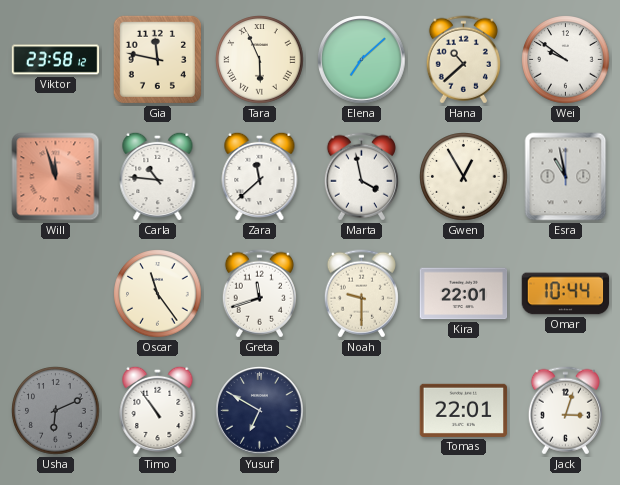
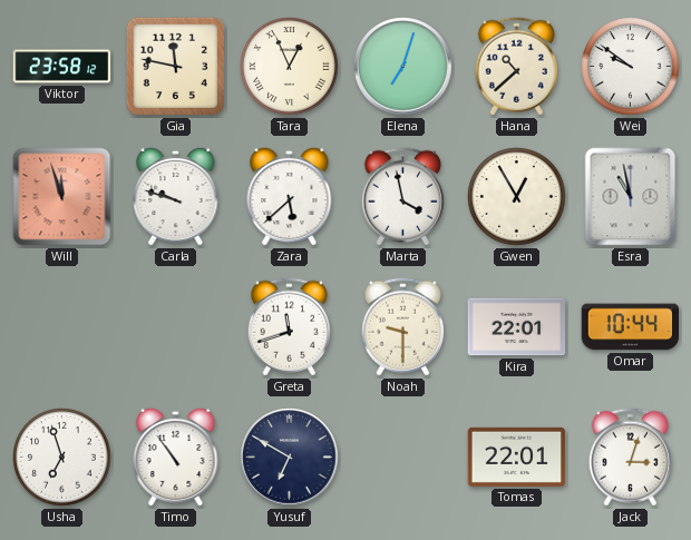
Tara: 5:56 -> 12:56 (290, 67)
Elena: 7:08 -> 7:03 (403, 67)
Carla: 10:46 -> 9:48 (176, 196)
Zara: 11:38 -> 5:38 (290, 196)
Oscar: 11:24 -> none (158, 294)
Usha: 6:11 -> 6:57 (62, 458)
Usha dial: grey -> white (62, 458)
